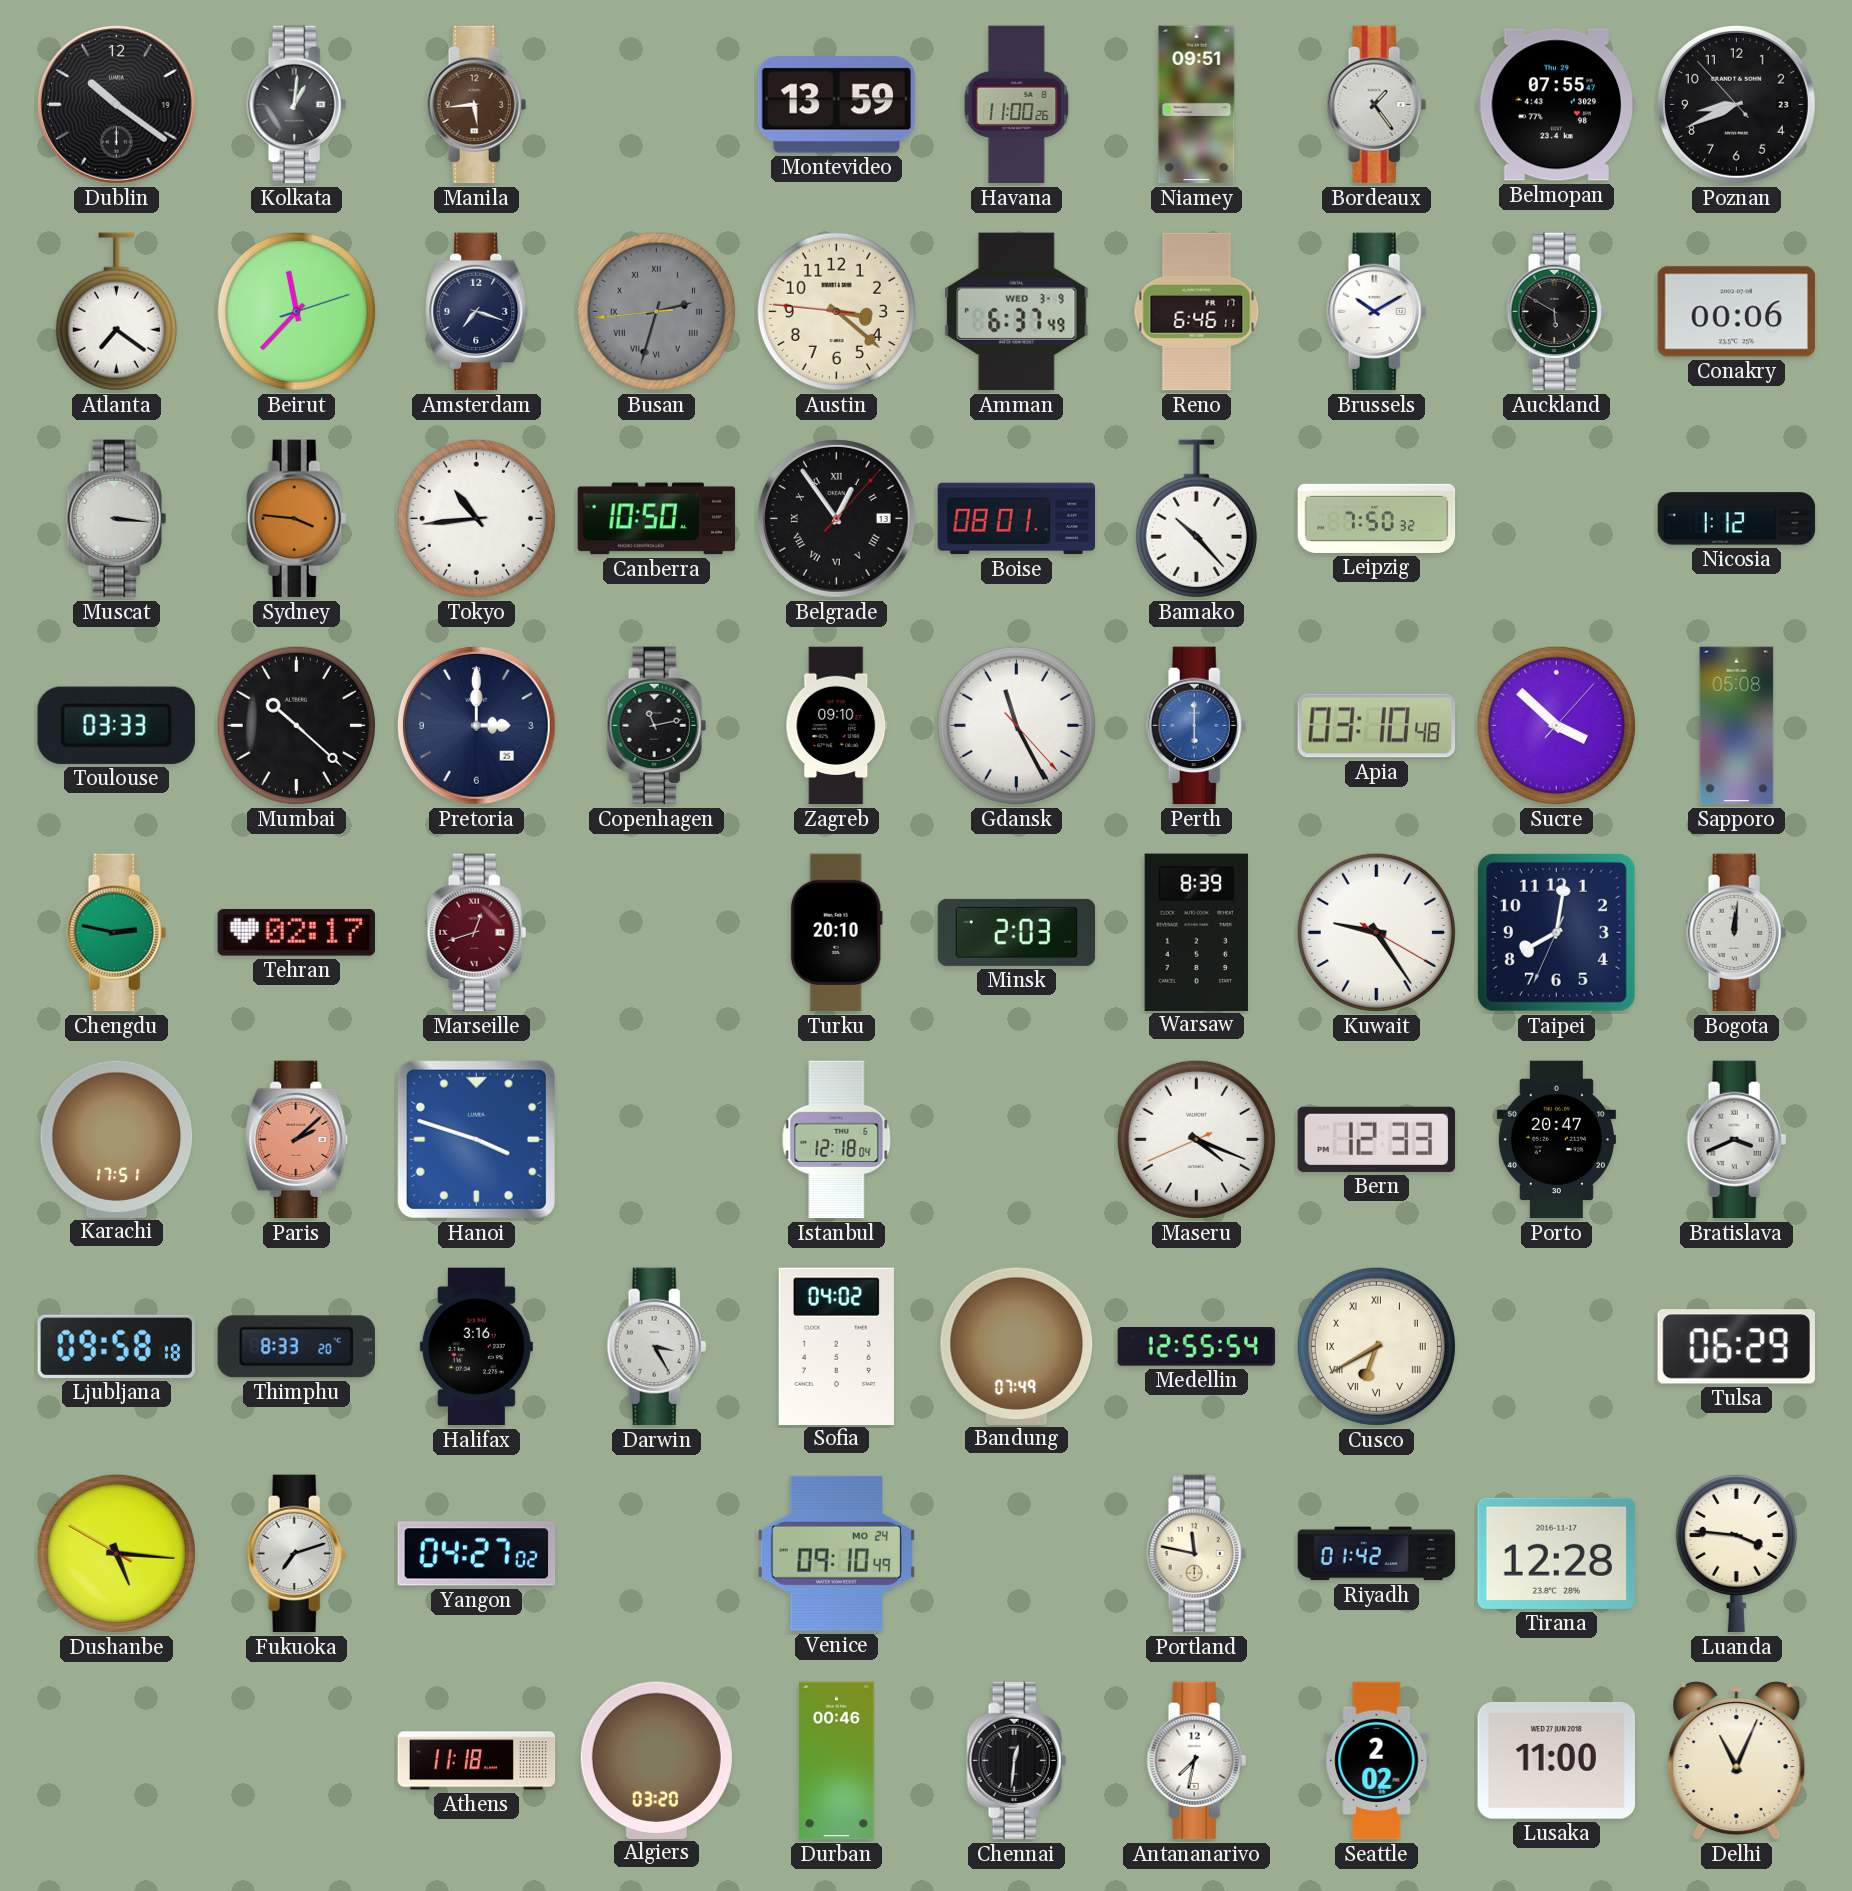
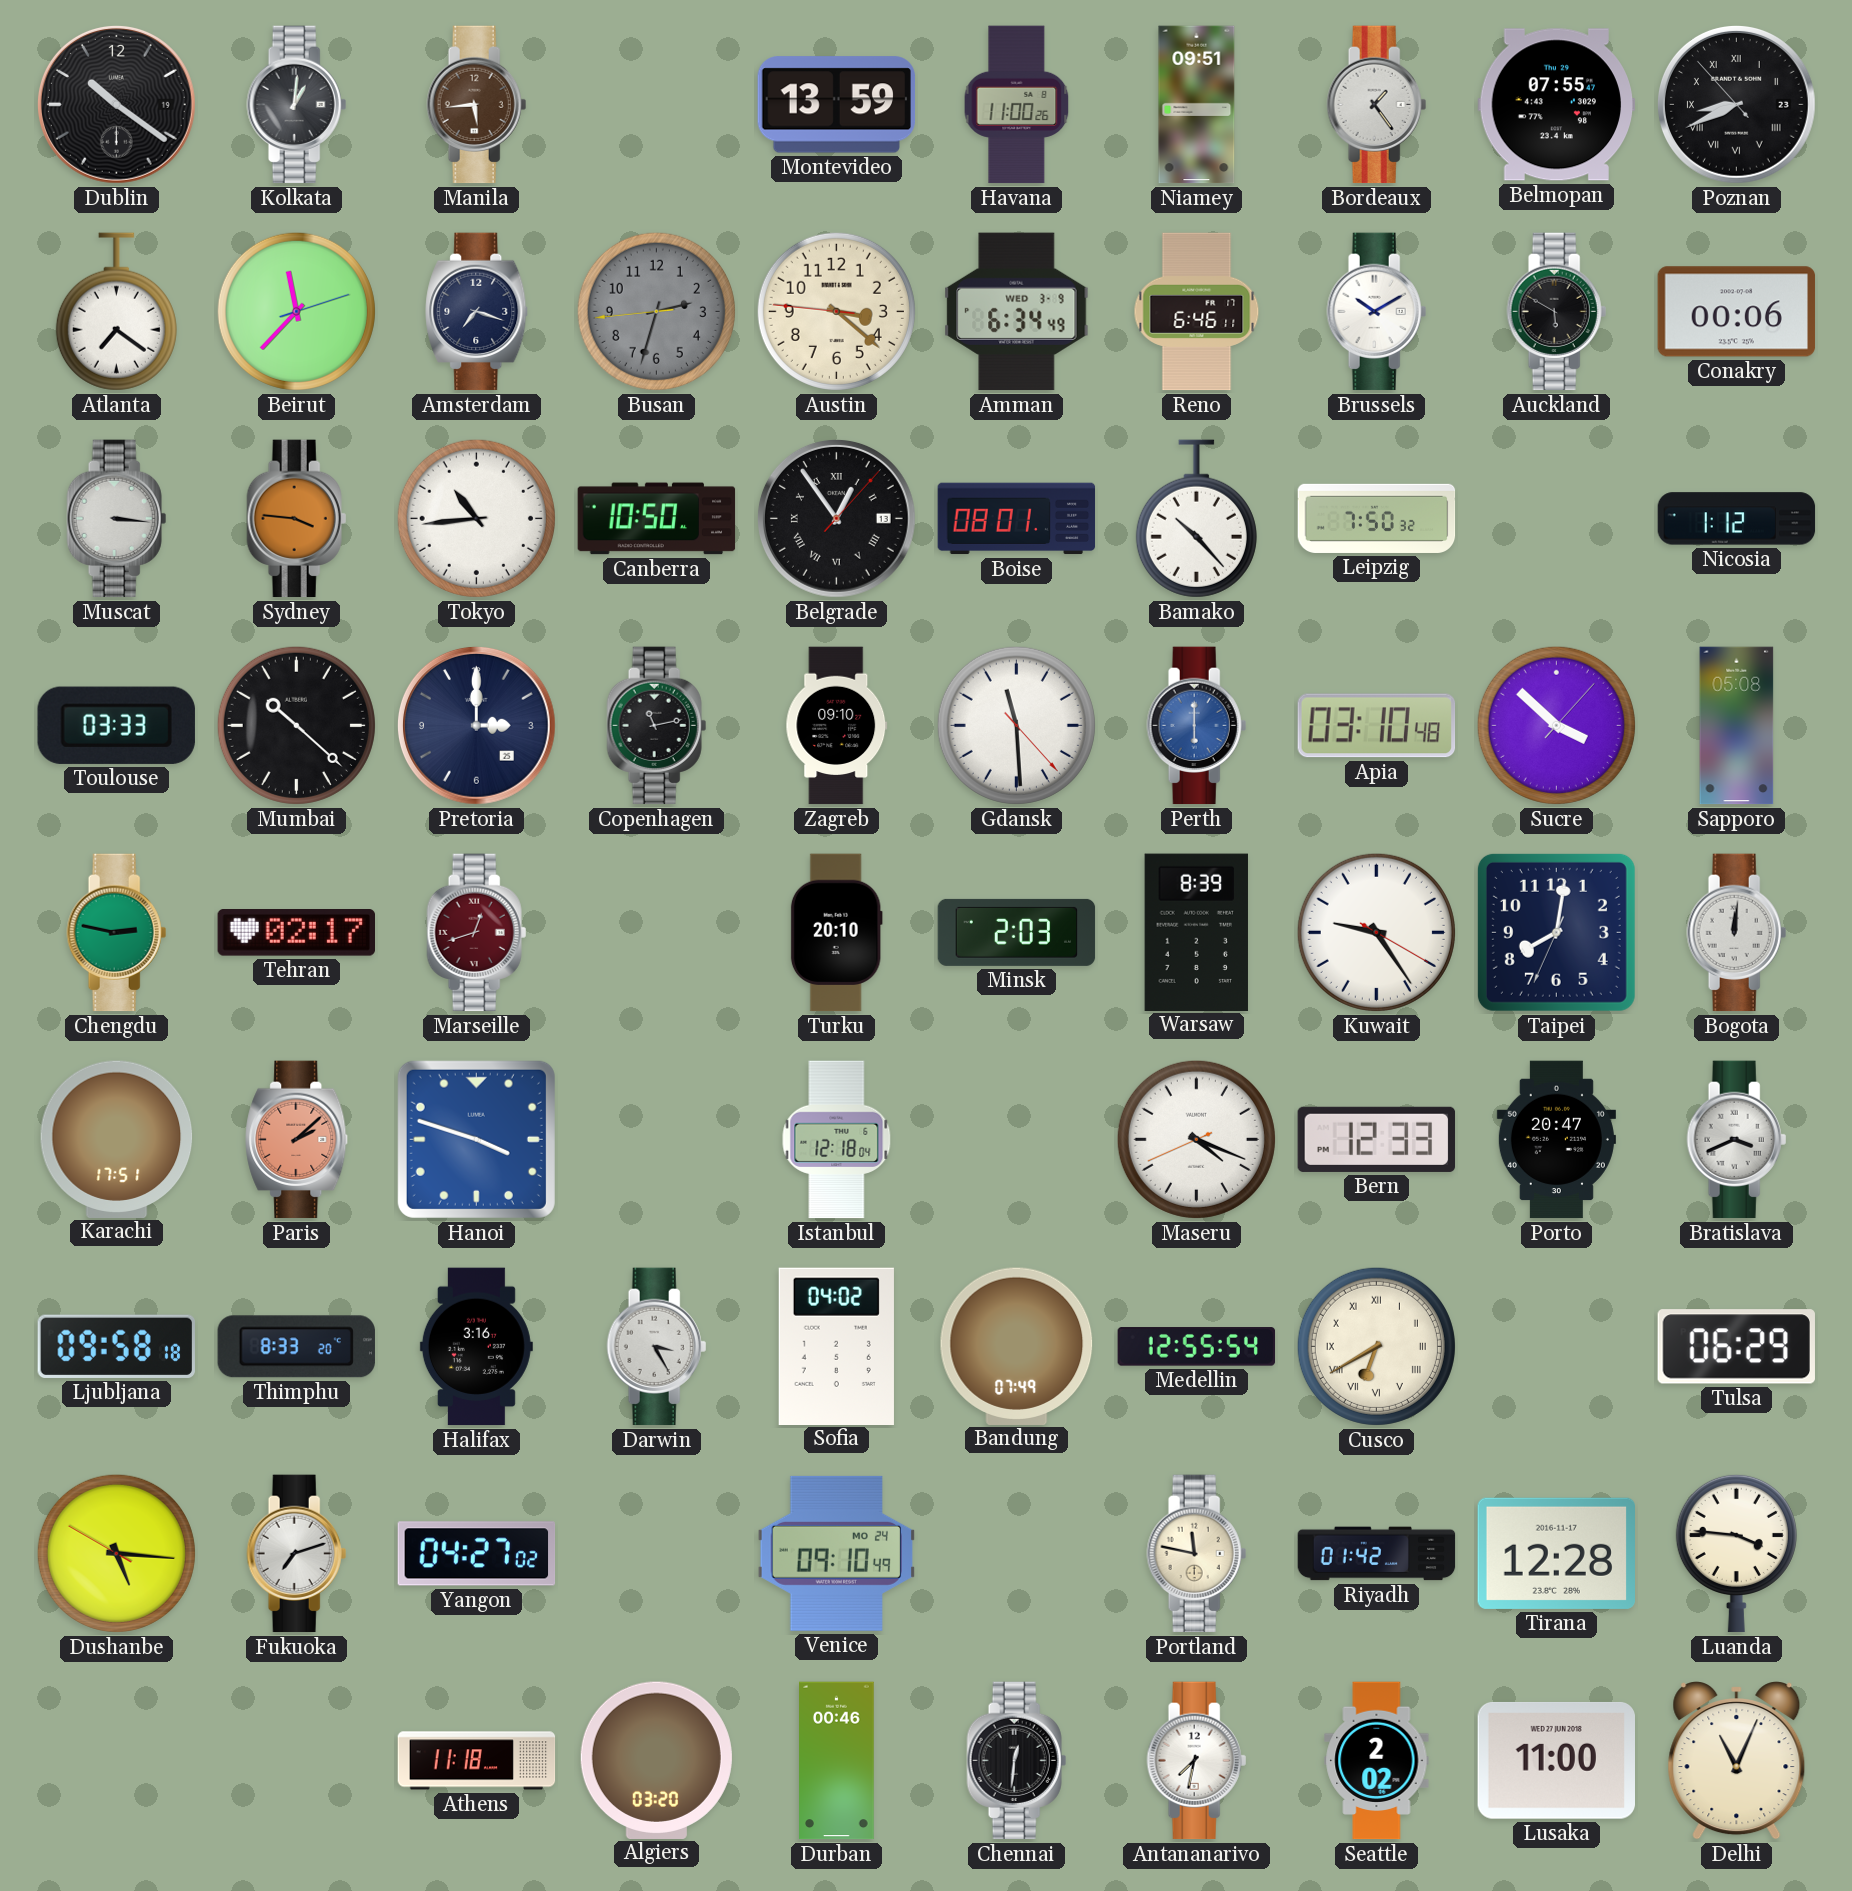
Poznan numerals: Arabic -> Roman (1736, 104)
Busan numerals: Roman -> Arabic (656, 311)
Amman: 6:37 -> 6:34 (1017, 312)
Gdansk: 11:25 -> 11:29 (1016, 725)
